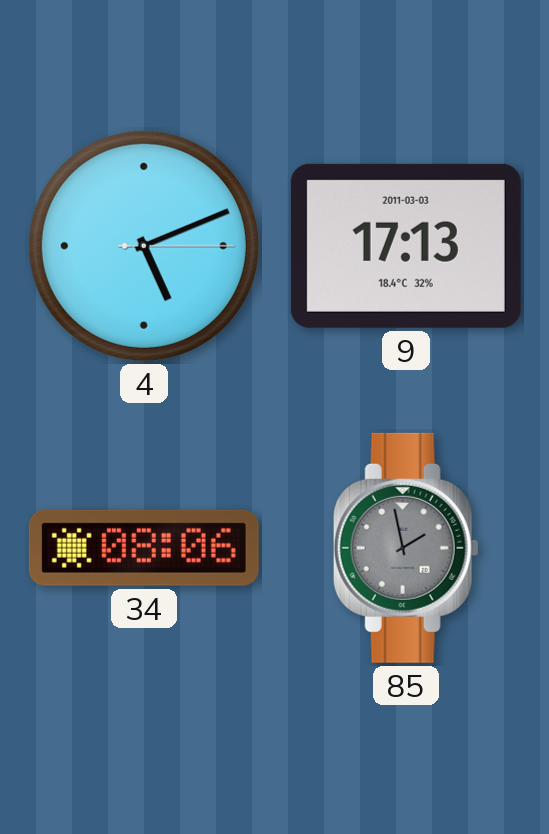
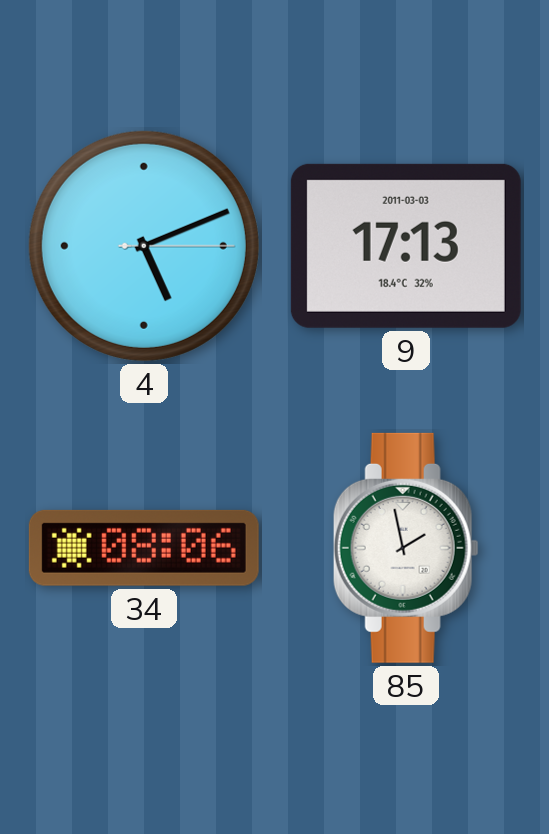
85 dial: grey -> white (406, 548)
